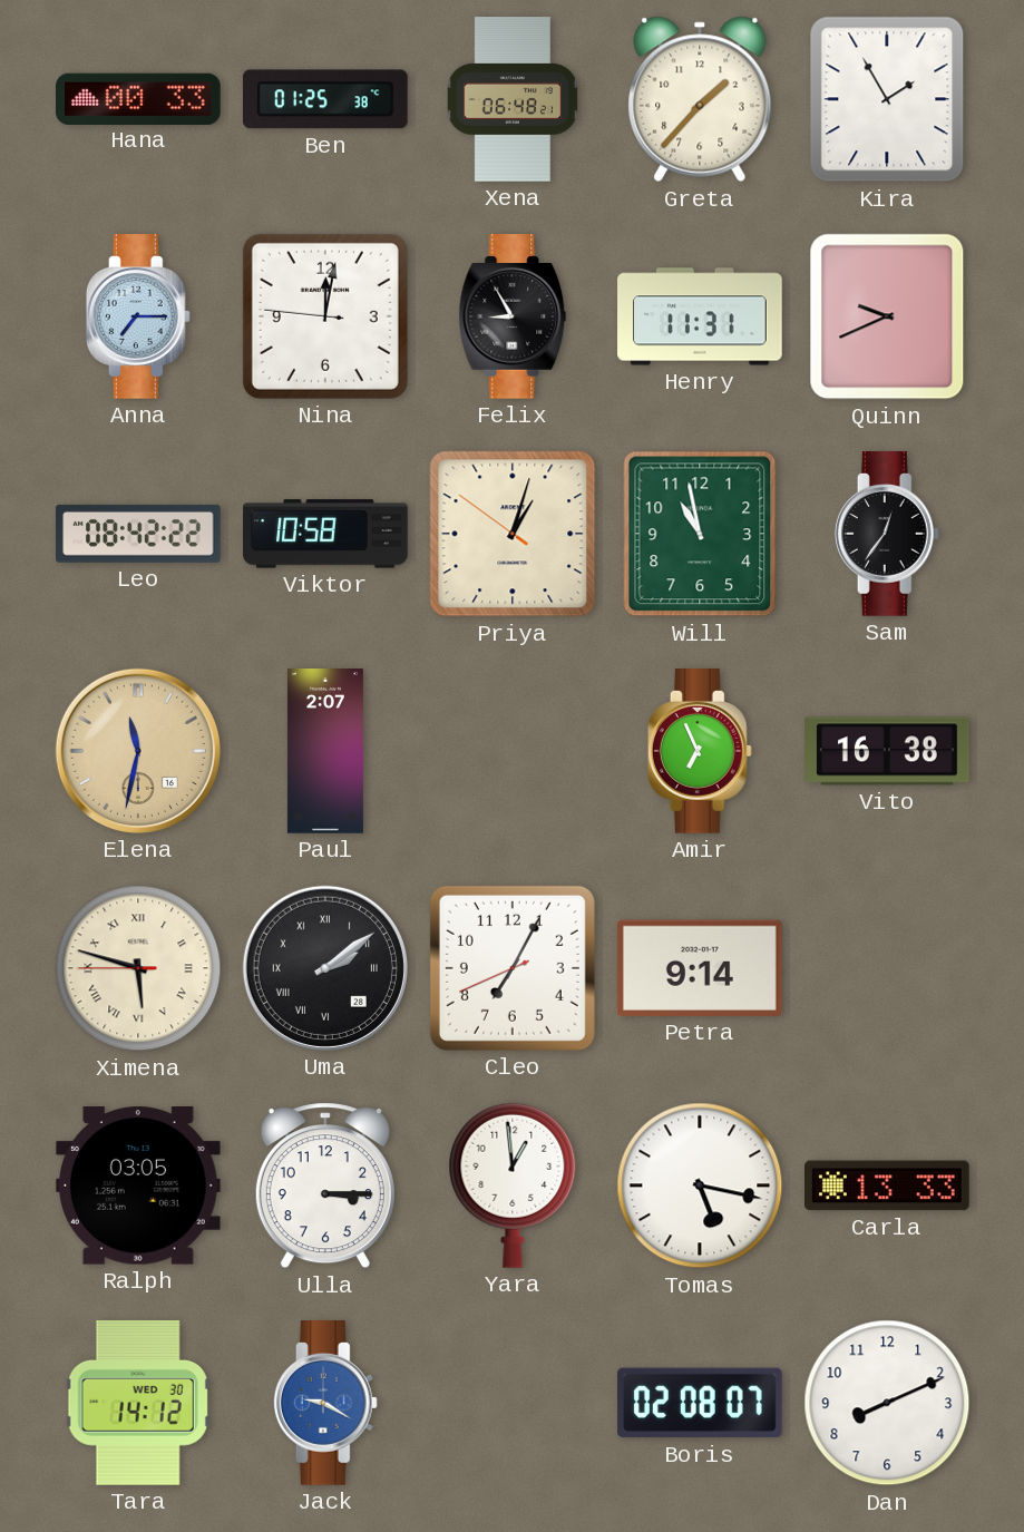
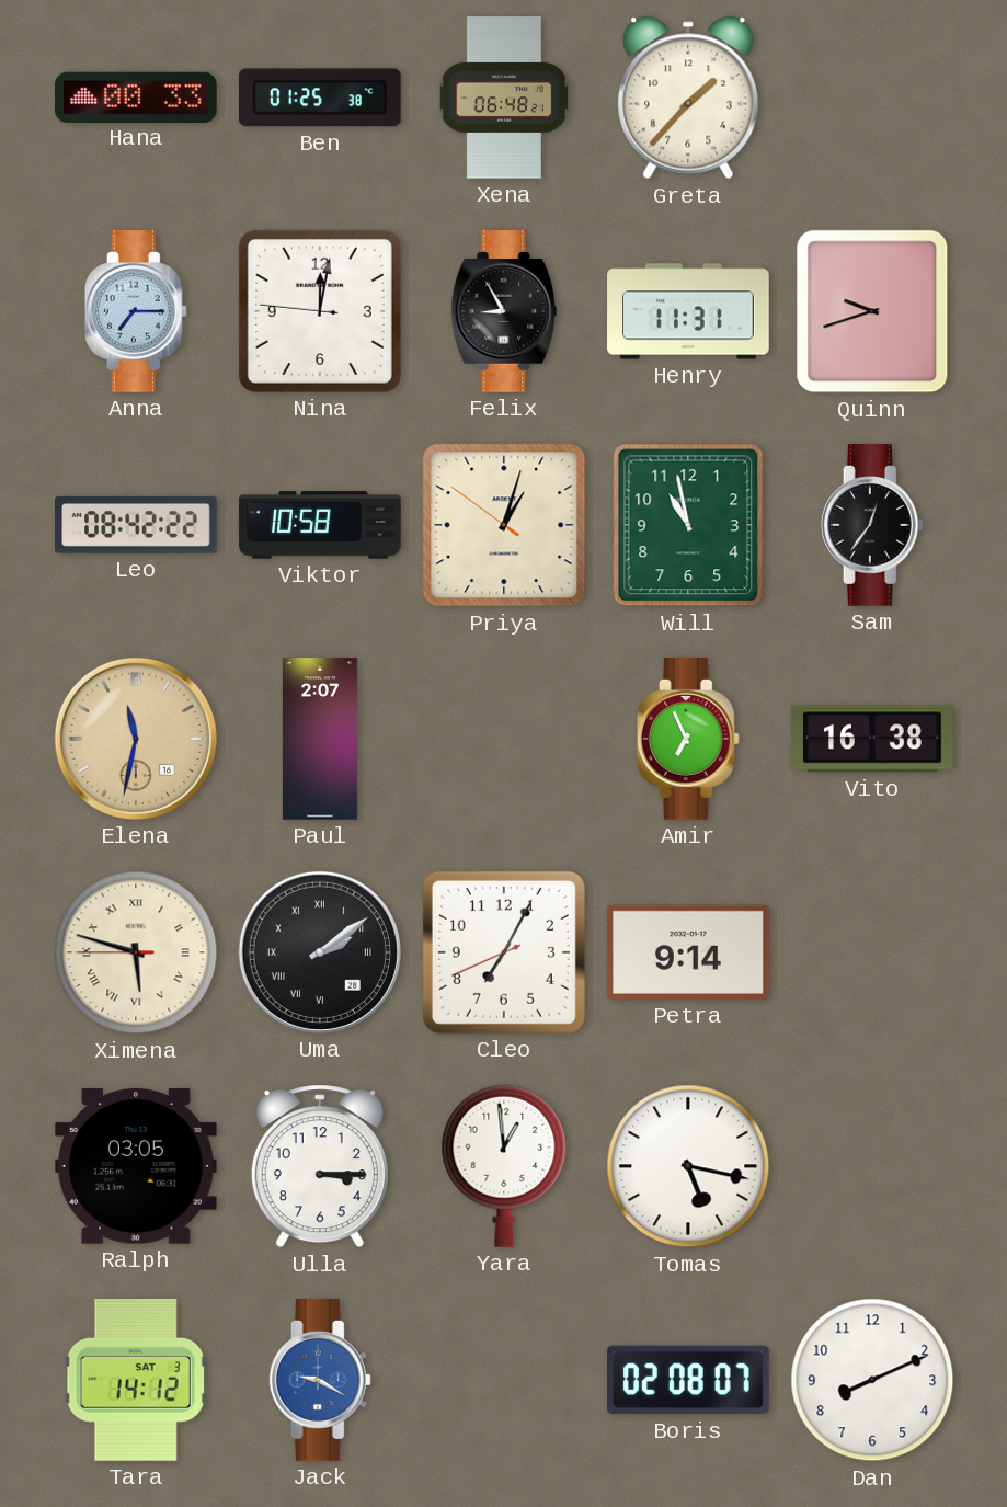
Kira: 1:55 -> none (887, 99)
Quinn: 9:41 -> 9:42 (872, 311)
Carla: 13:33 -> none (888, 1185)
Tara date: WED 30 -> SAT 3 (136, 1380)
